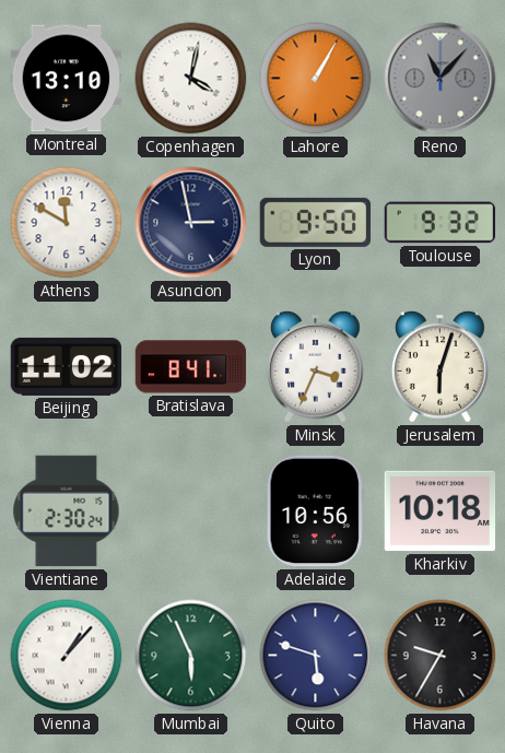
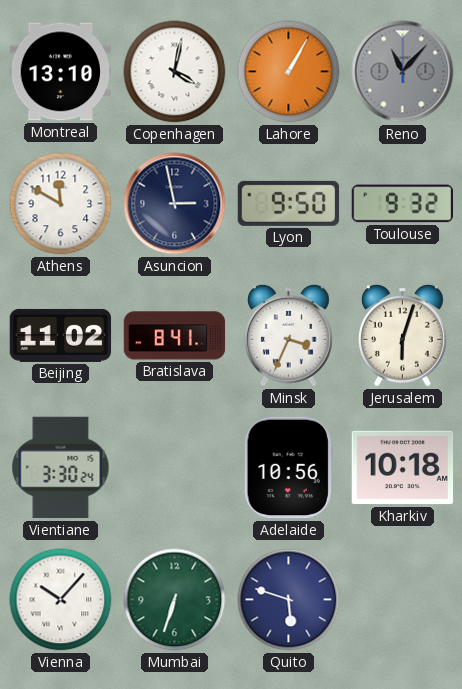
Vientiane: 2:30 -> 3:30 (61, 468)
Vienna: 1:07 -> 10:07 (61, 600)
Mumbai: 5:56 -> 6:33 (175, 600)
Havana: 9:35 -> none (441, 656)
